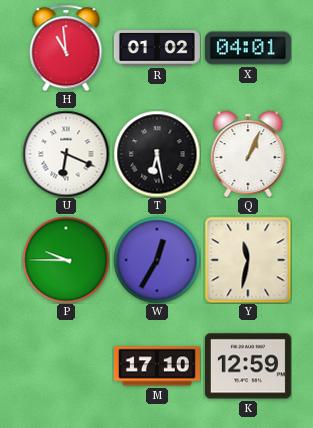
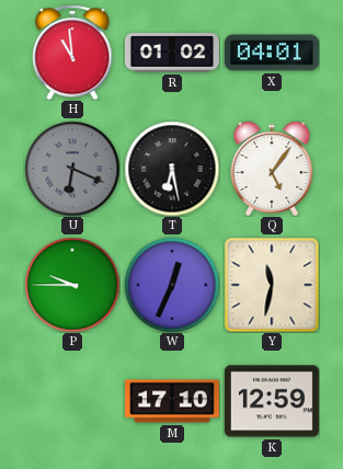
U dial: white -> grey (72, 169)
Q: 1:04 -> 5:06 (272, 169)
W: 12:35 -> 12:34 (172, 285)
